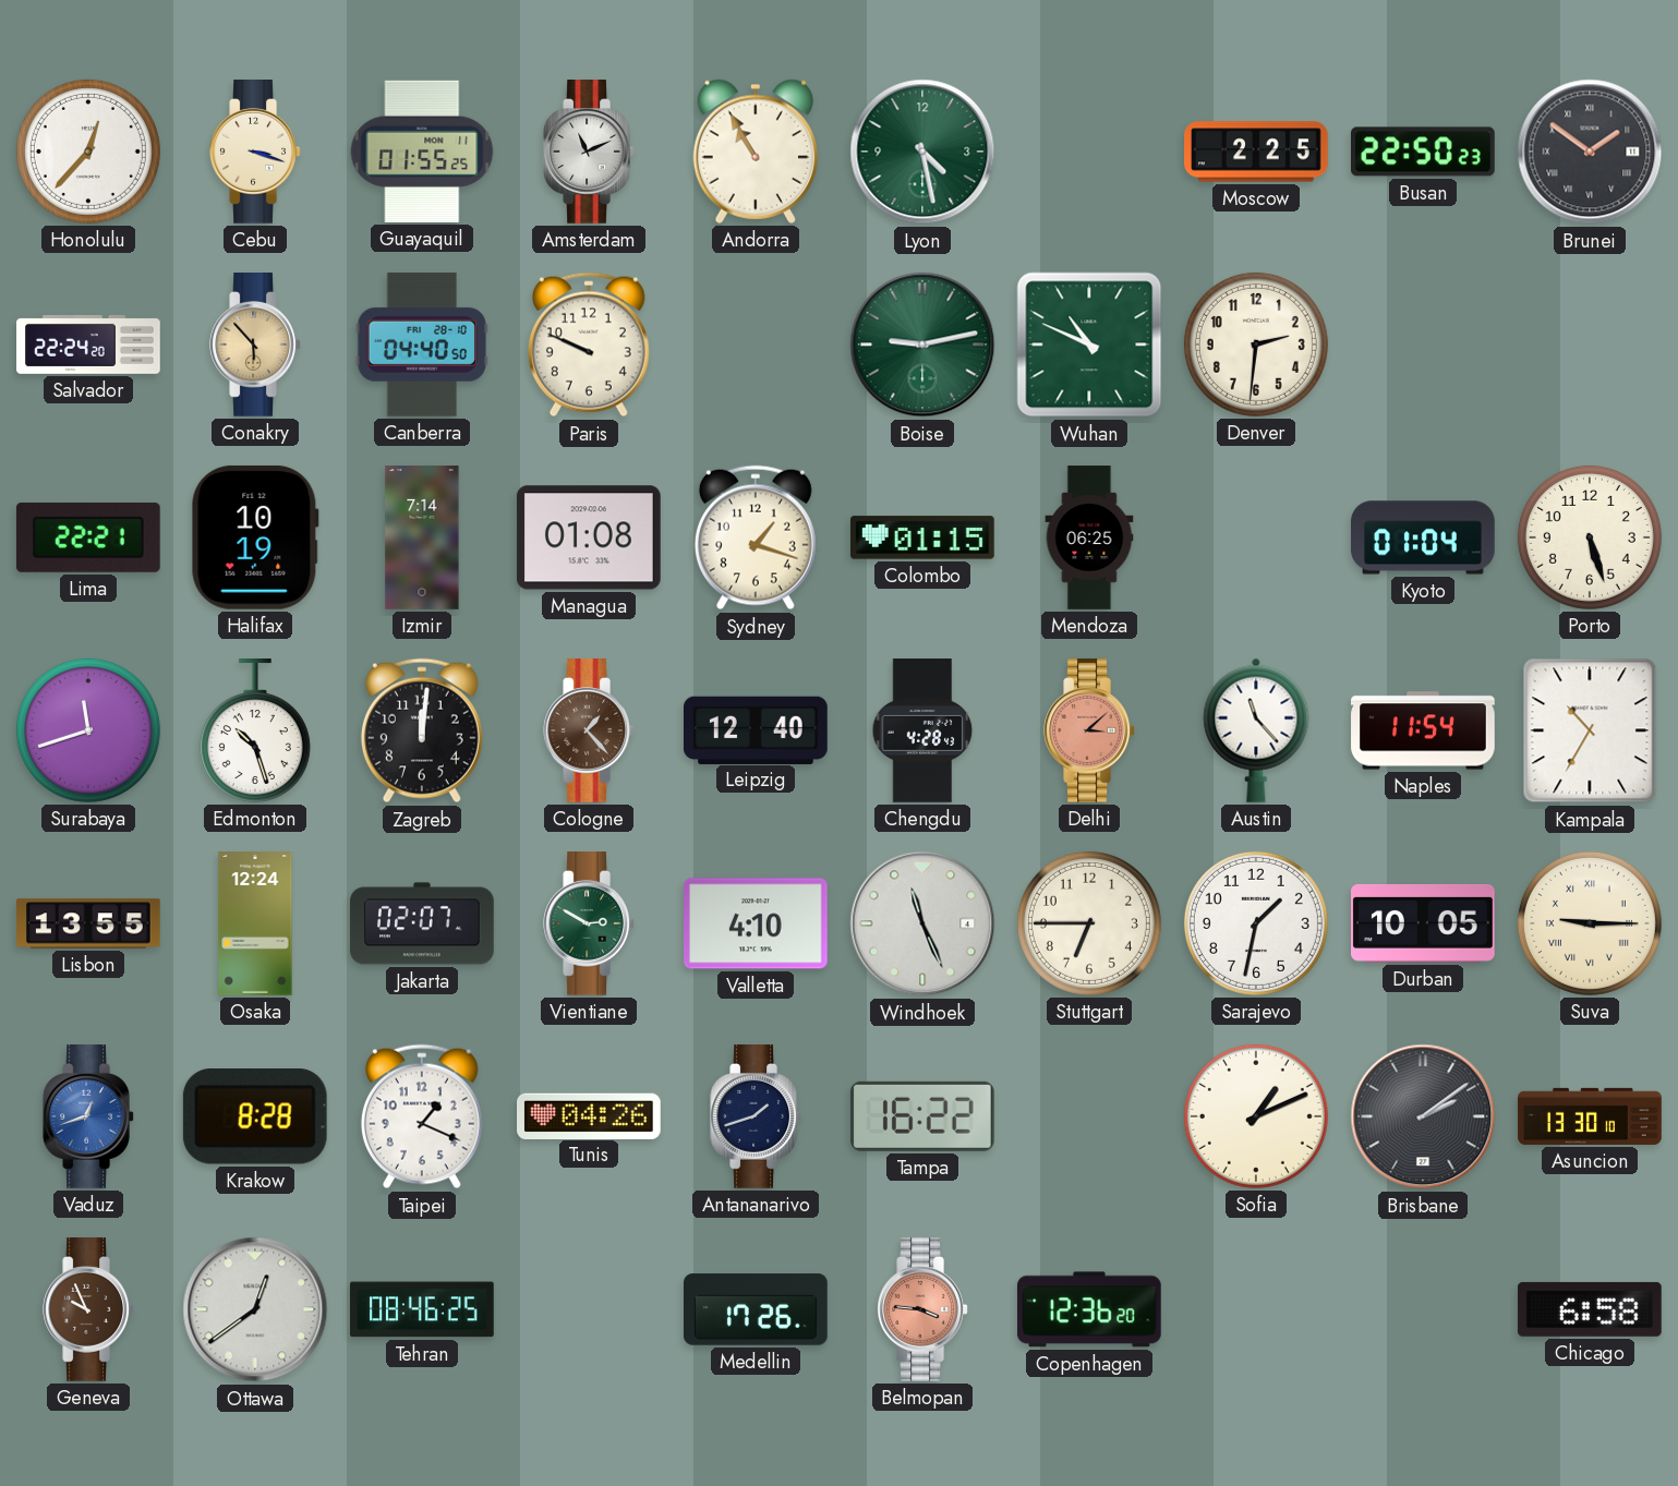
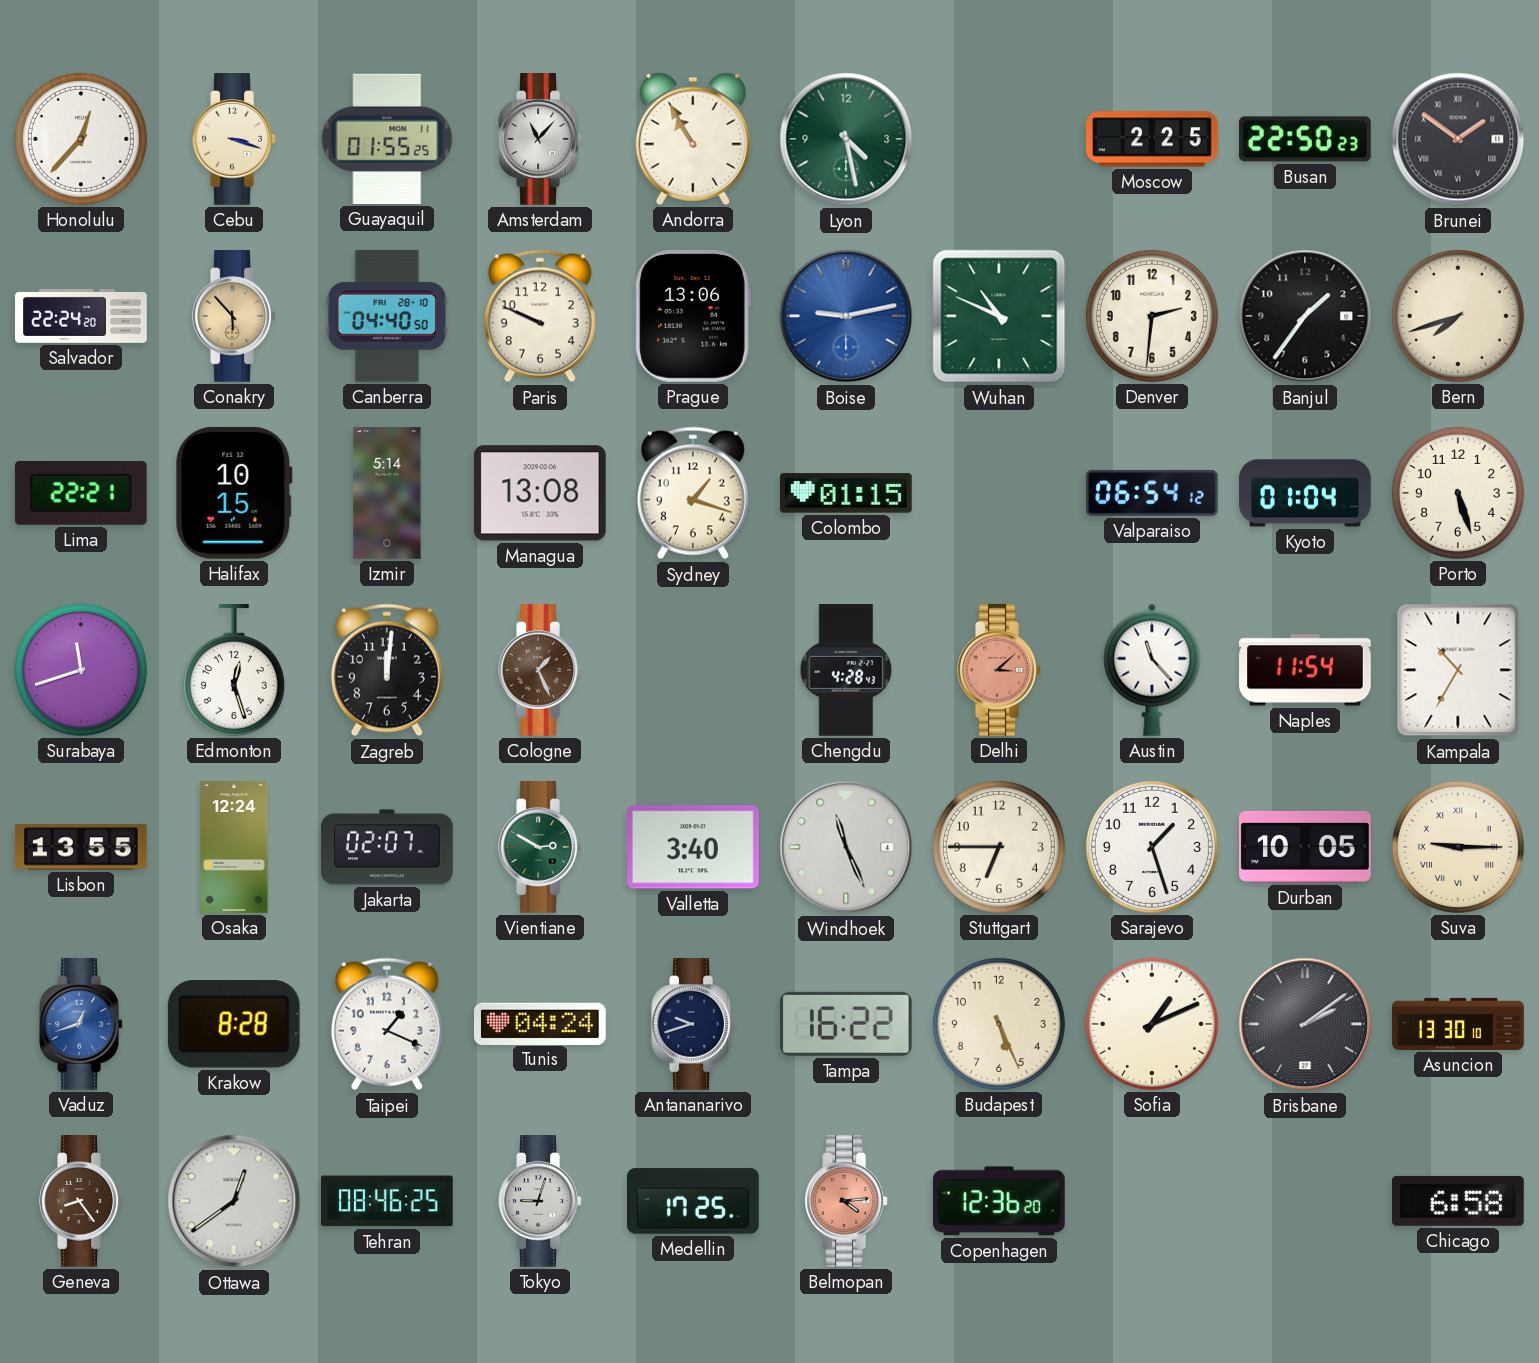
Amsterdam: 11:11 -> 11:07 (540, 140)
Prague: none -> 13:06 (693, 316)
Boise dial: green -> blue (846, 316)
Banjul: none -> 1:36 (1305, 316)
Bern: none -> 7:42 (1458, 316)
Halifax: 10:19 -> 10:15 (234, 493)
Izmir: 7:14 -> 5:14 (387, 493)
Managua: 01:08 -> 13:08 (540, 493)
Mendoza: 06:25 -> none (1089, 537)
Valparaiso: none -> 06:54 (1153, 493)
Edmonton: 10:27 -> 12:27 (234, 671)
Cologne: 1:23 -> 1:26 (540, 671)
Leipzig: 12:40 -> none (757, 729)
Valletta: 4:10 -> 3:40 (694, 847)
Sarajevo: 1:32 -> 1:27 (1152, 847)
Tunis: 04:26 -> 04:24 (541, 1023)
Antananarivo: 1:42 -> 9:42 (693, 1025)
Budapest: none -> 5:26 (999, 1024)
Geneva: 9:56 -> 8:24 (81, 1202)
Tokyo: none -> 9:03 (540, 1202)
Medellin: 17:26 -> 17:25 (694, 1201)
Belmopan: 3:46 -> 4:14 (846, 1202)
